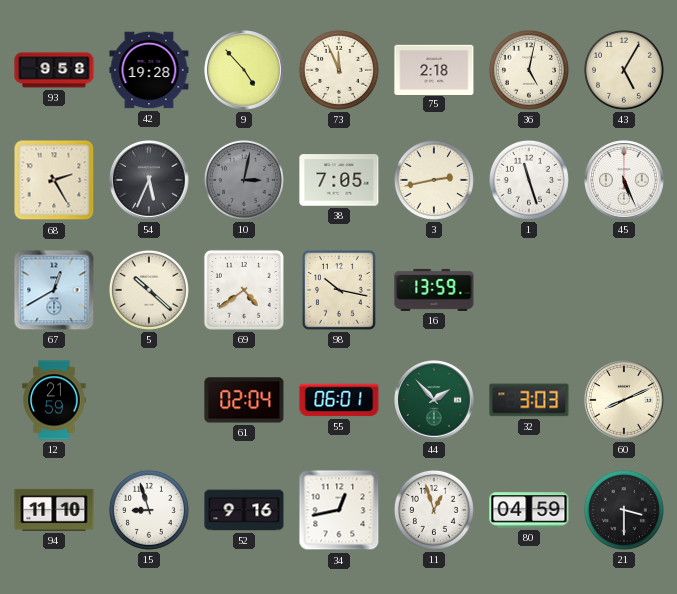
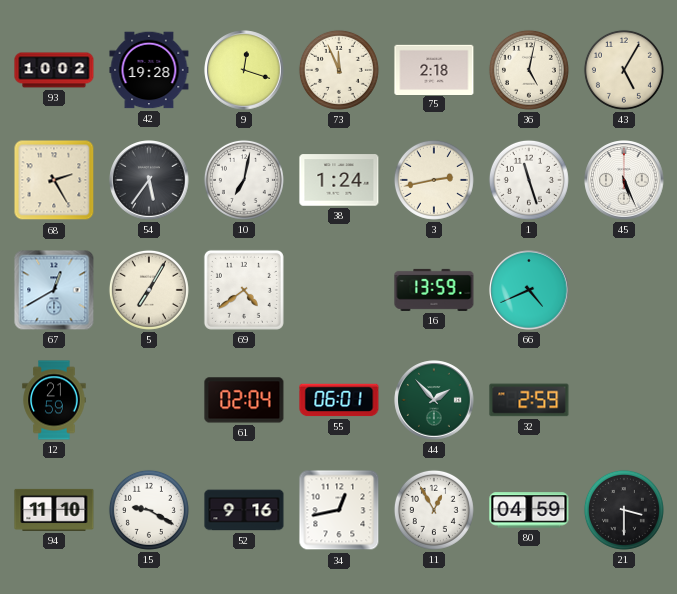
93: 9:58 -> 10:02 (54, 70)
9: 4:53 -> 12:18 (244, 70)
54: 5:34 -> 5:36 (149, 180)
10: 3:02 -> 7:02 (244, 180)
10 dial: grey -> white (244, 180)
38: 7:05 -> 1:24 (339, 180)
5: 10:22 -> 7:05 (149, 290)
98: 10:17 -> none (340, 291)
66: none -> 4:41 (529, 290)
32: 3:03 -> 2:59 (529, 400)
60: 8:11 -> none (624, 400)
15: 8:57 -> 9:20 (149, 510)
11: 12:57 -> 12:55 (434, 510)
